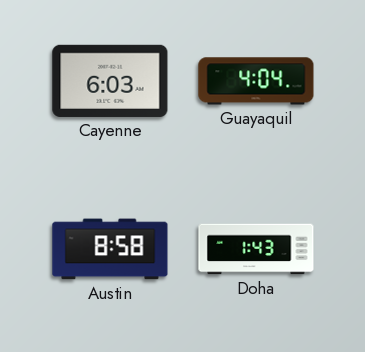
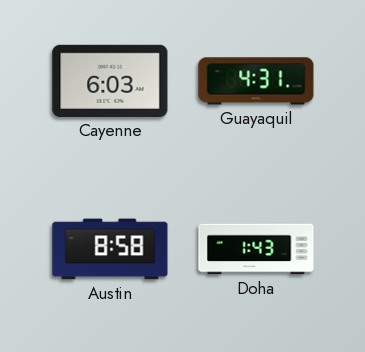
Guayaquil: 4:04 -> 4:31 (256, 81)
